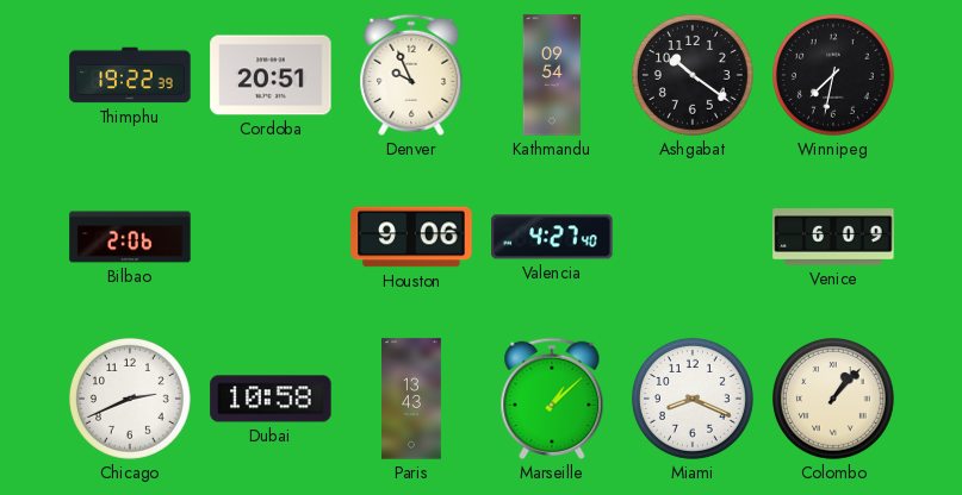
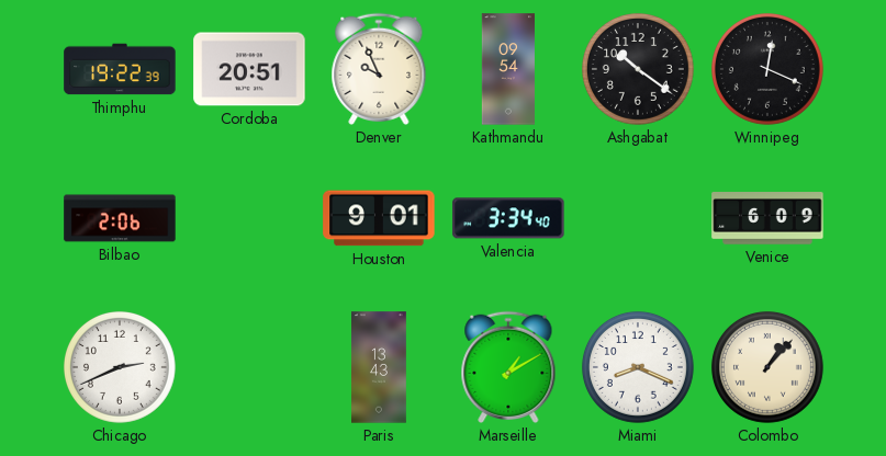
Winnipeg: 7:32 -> 12:19 (767, 69)
Houston: 9:06 -> 9:01 (379, 218)
Valencia: 4:27 -> 3:34 (508, 218)
Dubai: 10:58 -> none (271, 399)
Marseille: 1:08 -> 1:10 (508, 367)
